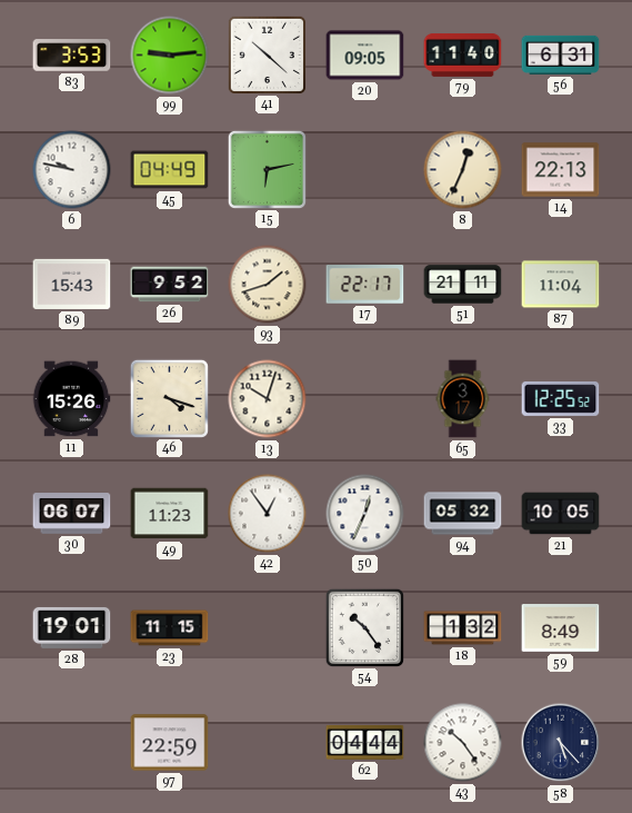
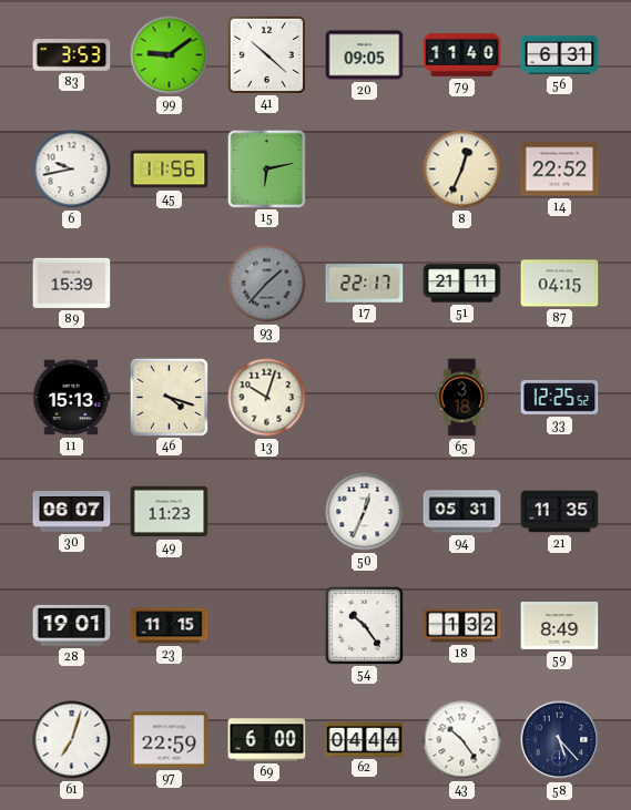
99: 9:14 -> 9:09 (170, 55)
6: 9:47 -> 9:43 (72, 170)
45: 04:49 -> 11:56 (170, 170)
14: 22:13 -> 22:52 (560, 170)
89: 15:43 -> 15:39 (72, 283)
26: 9:52 -> none (170, 285)
93: 1:42 -> 1:37 (267, 284)
93 dial: cream -> grey (267, 284)
87: 11:04 -> 04:15 (560, 284)
11: 15:26 -> 15:13 (71, 398)
65: 3:17 -> 3:18 (462, 398)
42: 12:54 -> none (268, 514)
94: 05:32 -> 05:31 (462, 512)
21: 10:05 -> 11:35 (560, 512)
61: none -> 7:03 (72, 740)
69: none -> 6:00 (267, 740)
